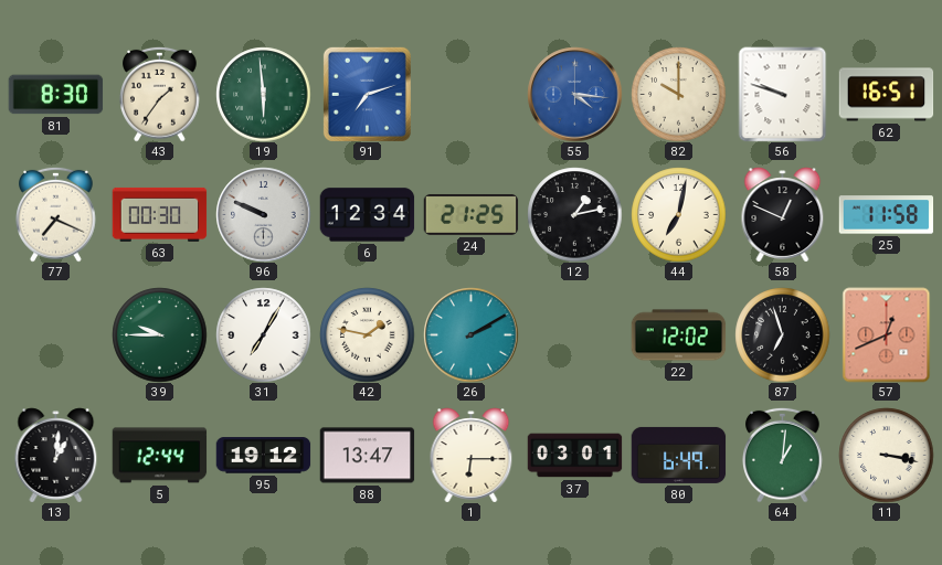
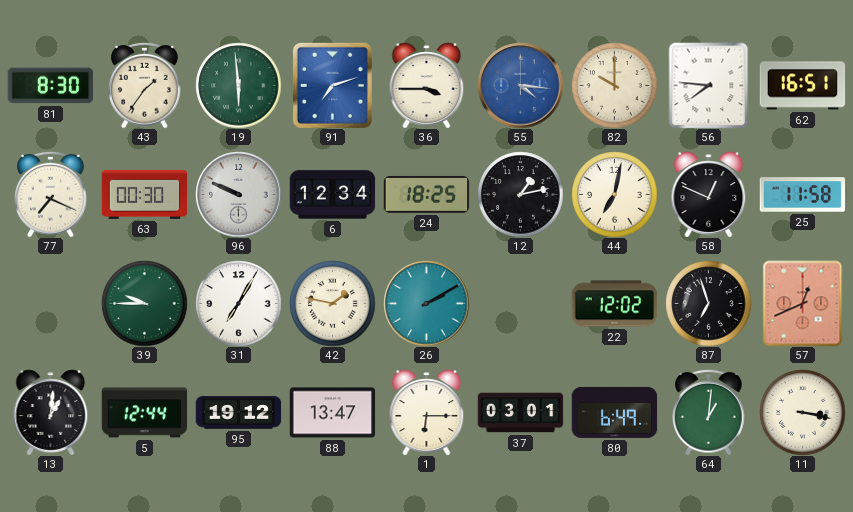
36: none -> 3:45 (427, 85)
56: 9:48 -> 7:46 (709, 85)
24: 21:25 -> 18:25 (426, 194)
